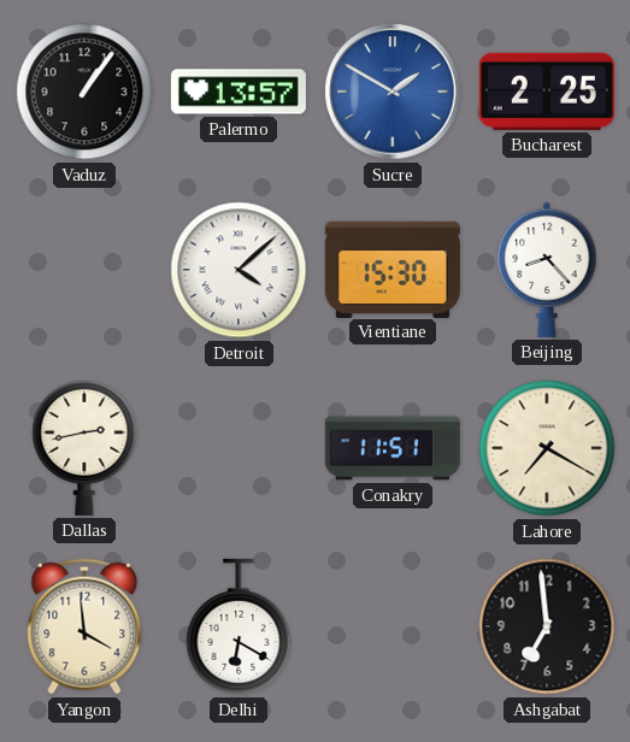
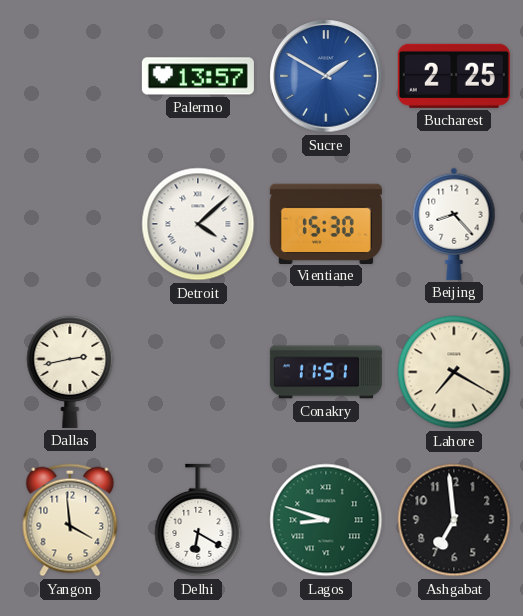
Vaduz: 1:06 -> none (84, 92)
Lagos: none -> 8:48 (326, 520)
